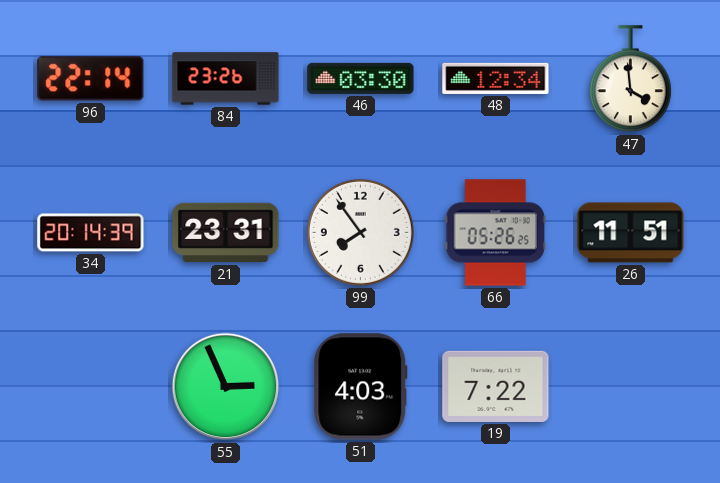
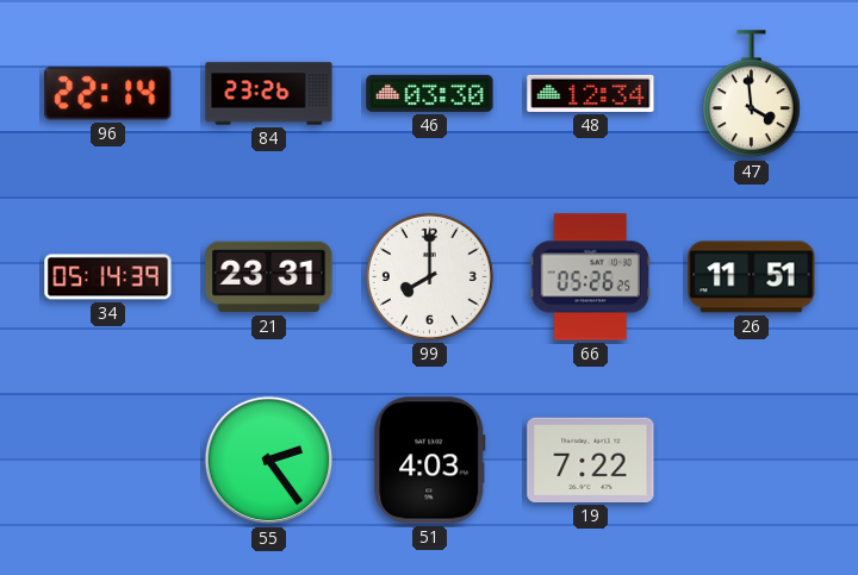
34: 20:14 -> 05:14 (108, 277)
99: 7:54 -> 8:00 (429, 276)
55: 2:56 -> 2:24 (269, 461)
